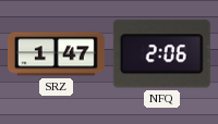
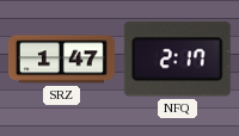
NFQ: 2:06 -> 2:17 (177, 60)
